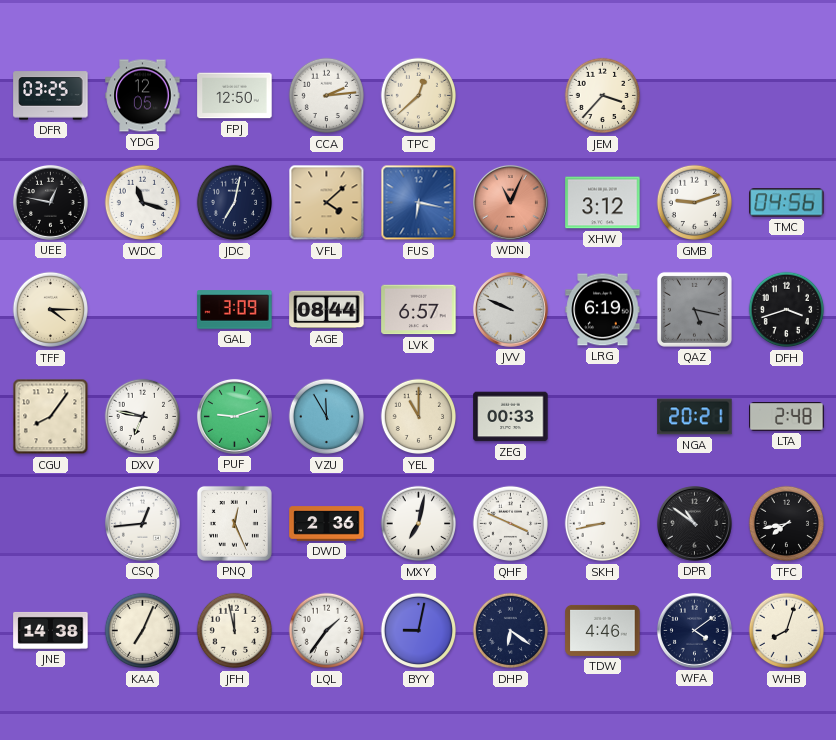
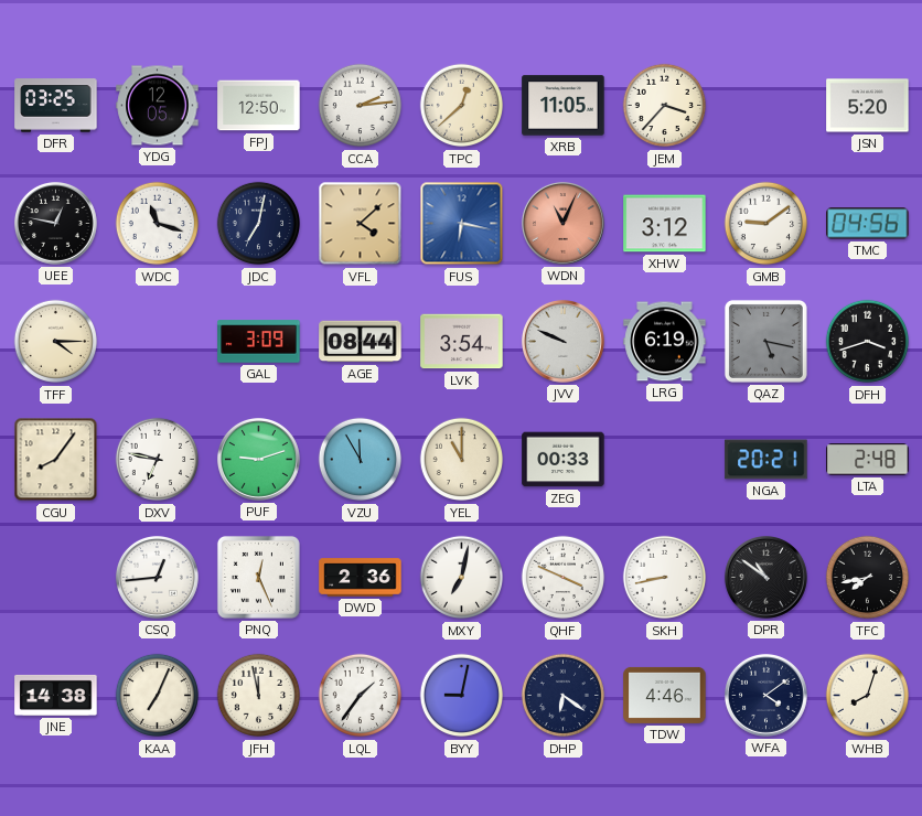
XRB: none -> 11:05 (564, 106)
JSN: none -> 5:20 (868, 106)
GMB: 9:12 -> 9:09 (766, 224)
LVK: 6:57 -> 3:54 (462, 342)
